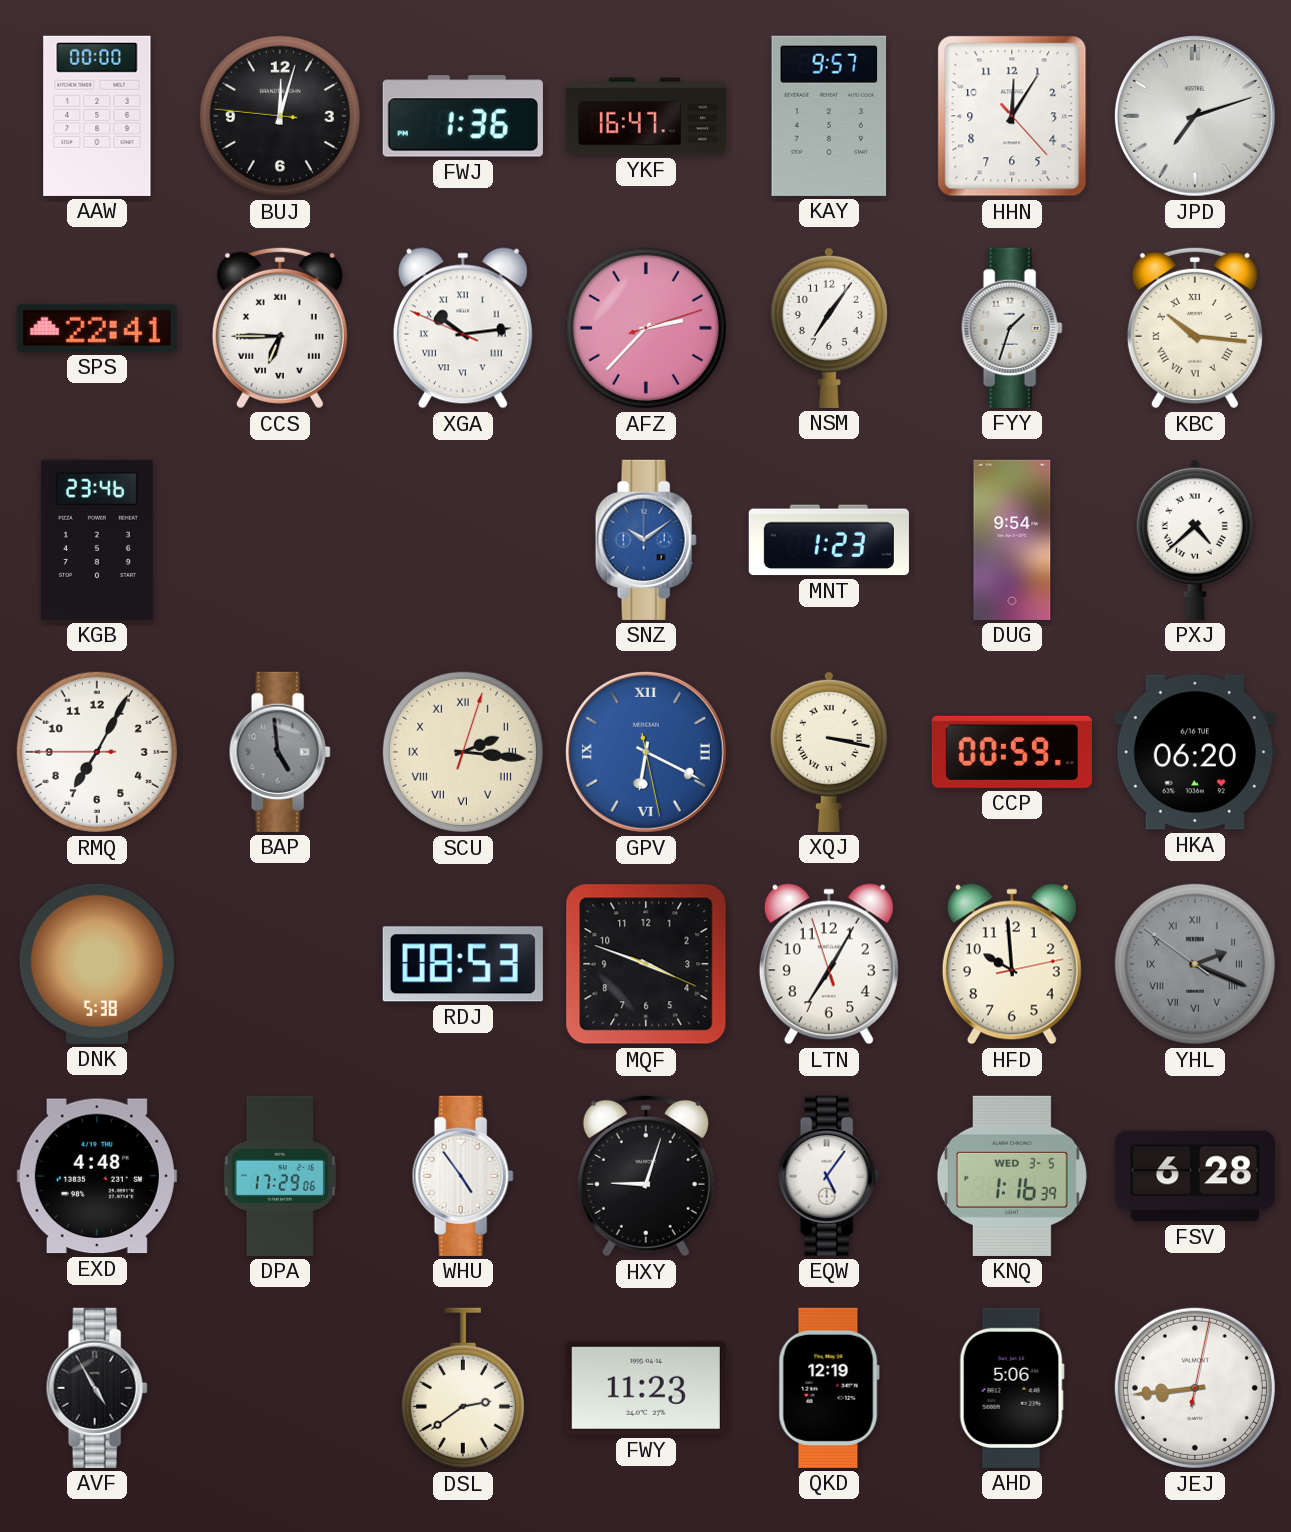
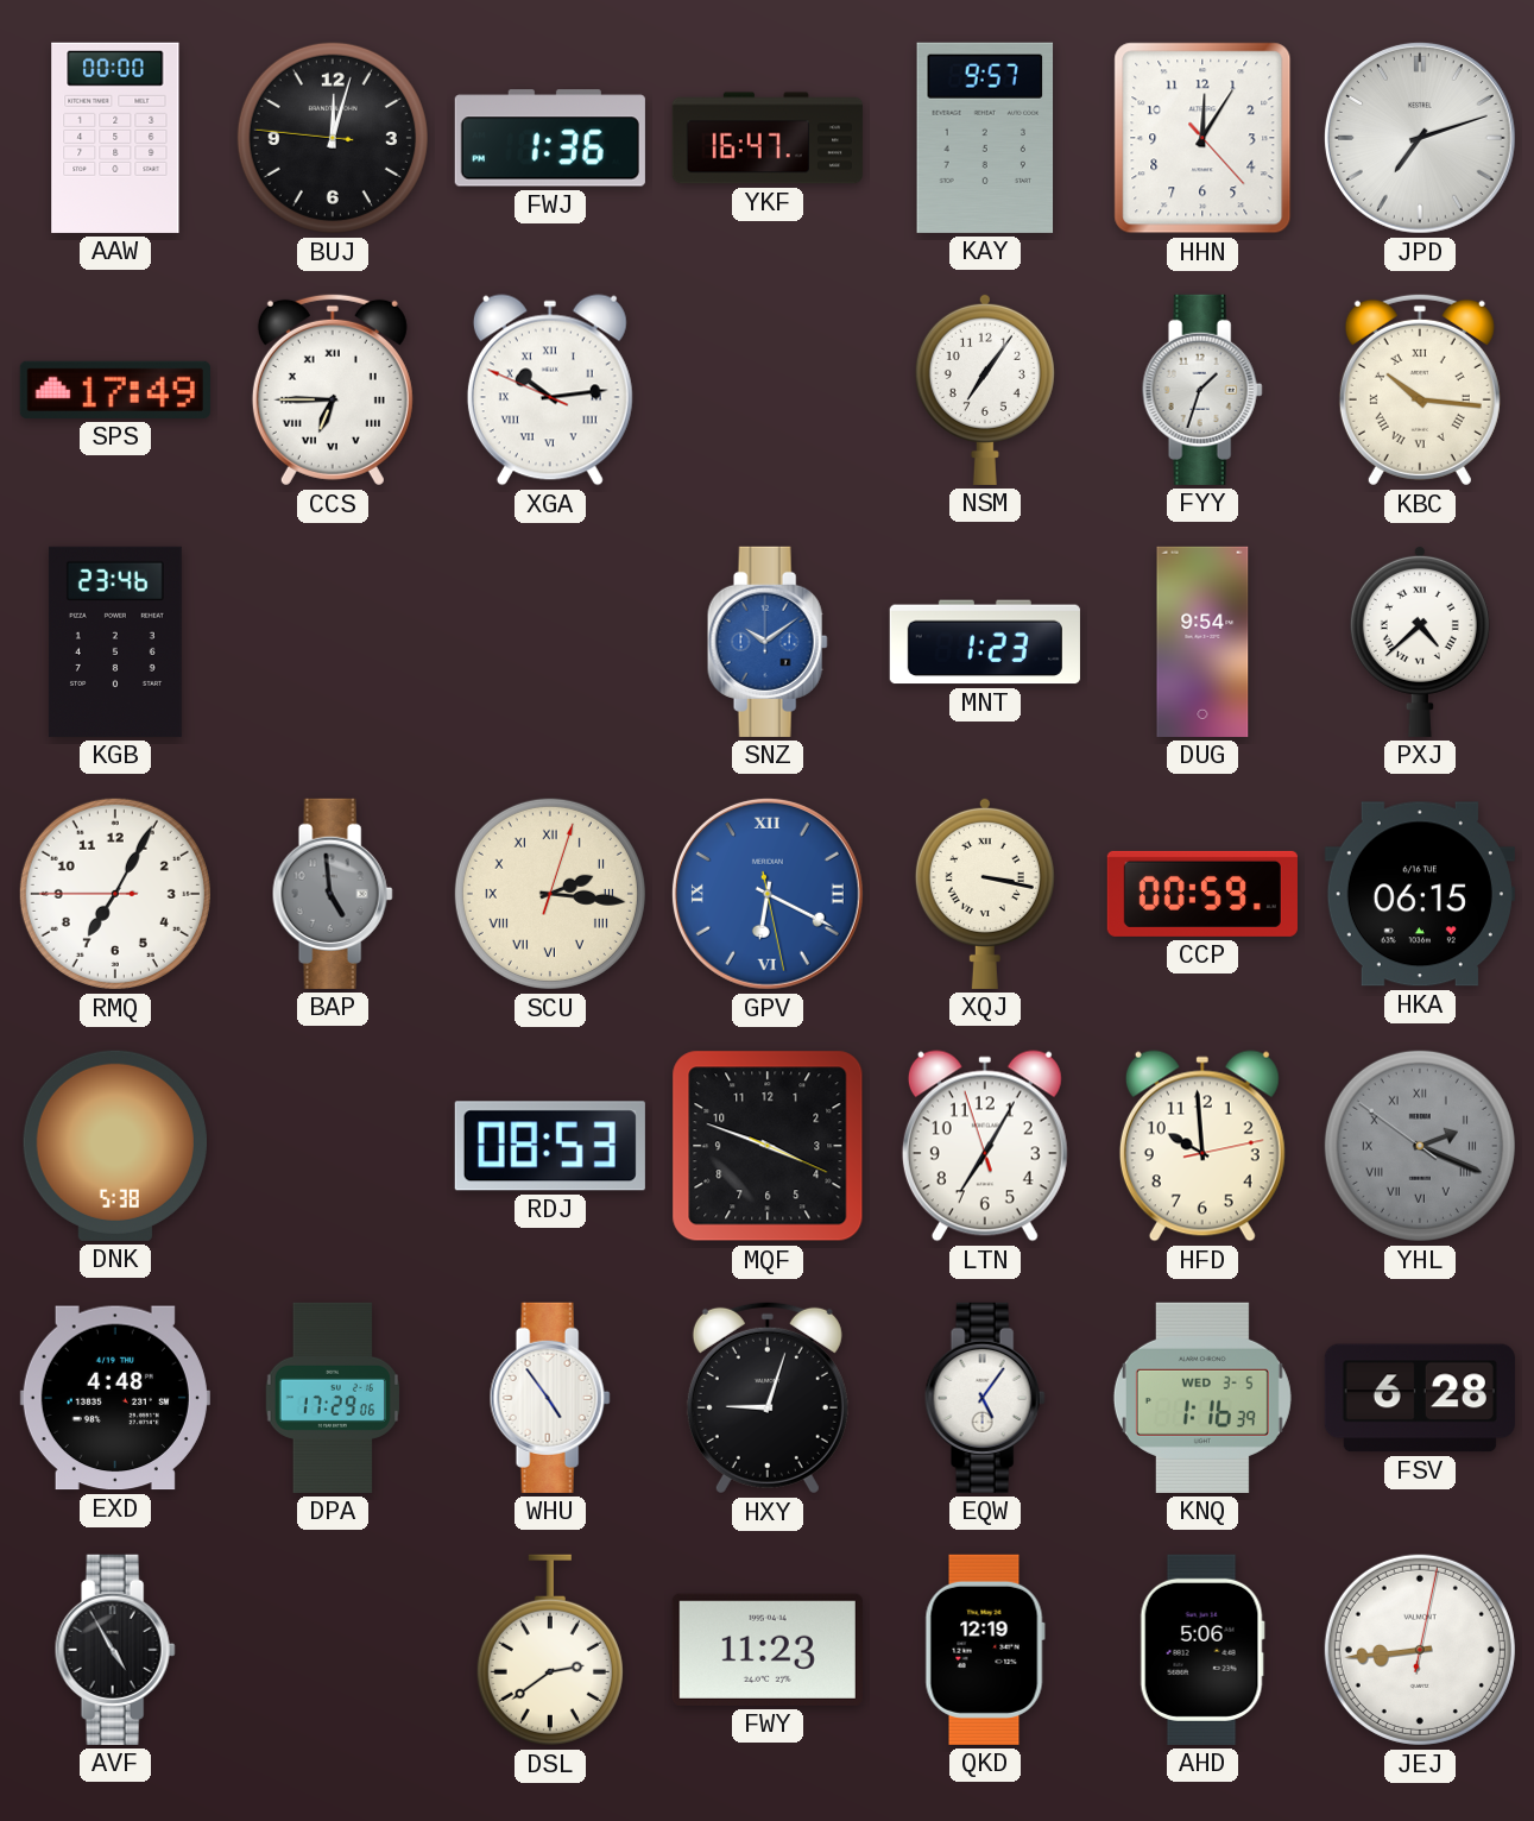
SPS: 22:41 -> 17:49 (115, 390)
AFZ: 2:37 -> none (646, 328)
HKA: 06:20 -> 06:15 (1420, 894)
